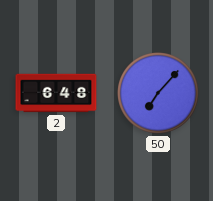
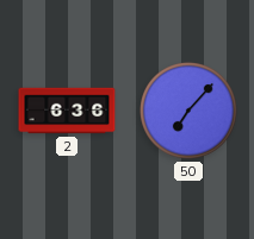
2: 6:48 -> 6:36 (67, 111)
